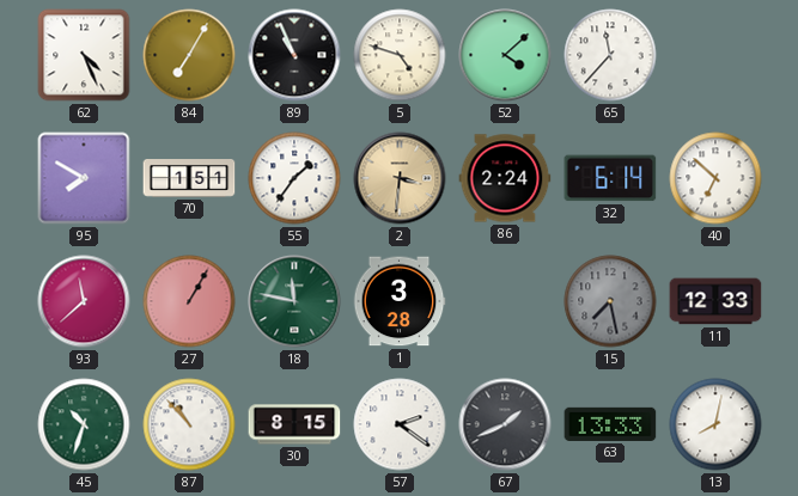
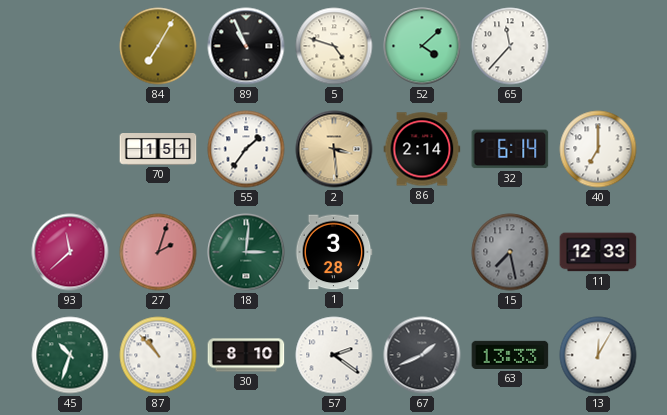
62: 4:26 -> none (84, 55)
95: 7:50 -> none (84, 178)
2: 3:31 -> 3:29 (334, 149)
86: 2:24 -> 2:14 (422, 149)
40: 6:52 -> 7:00 (598, 149)
27: 1:05 -> 2:03 (158, 252)
18: 11:47 -> 3:01 (246, 252)
30: 8:15 -> 8:10 (246, 355)
13: 8:02 -> 12:05 (598, 355)
